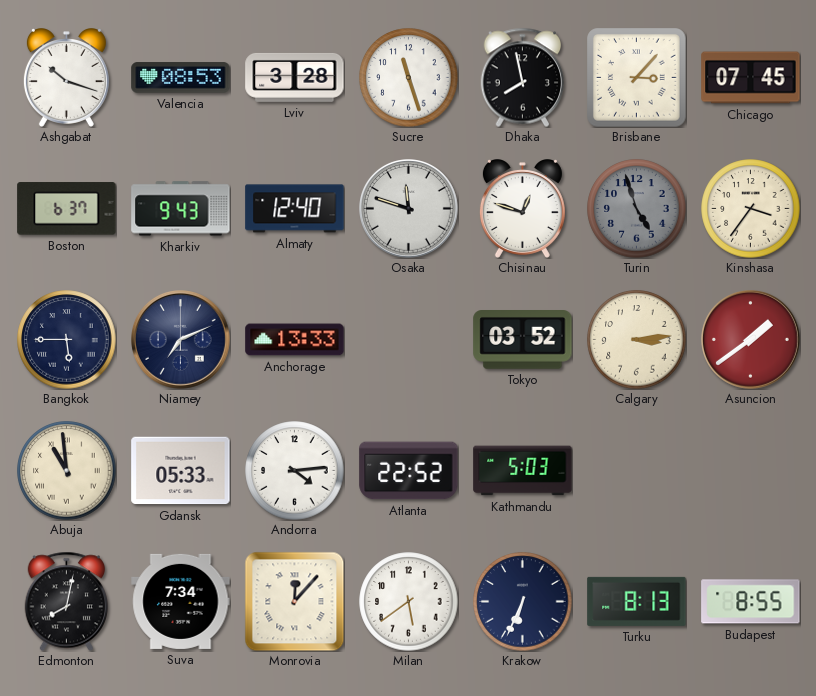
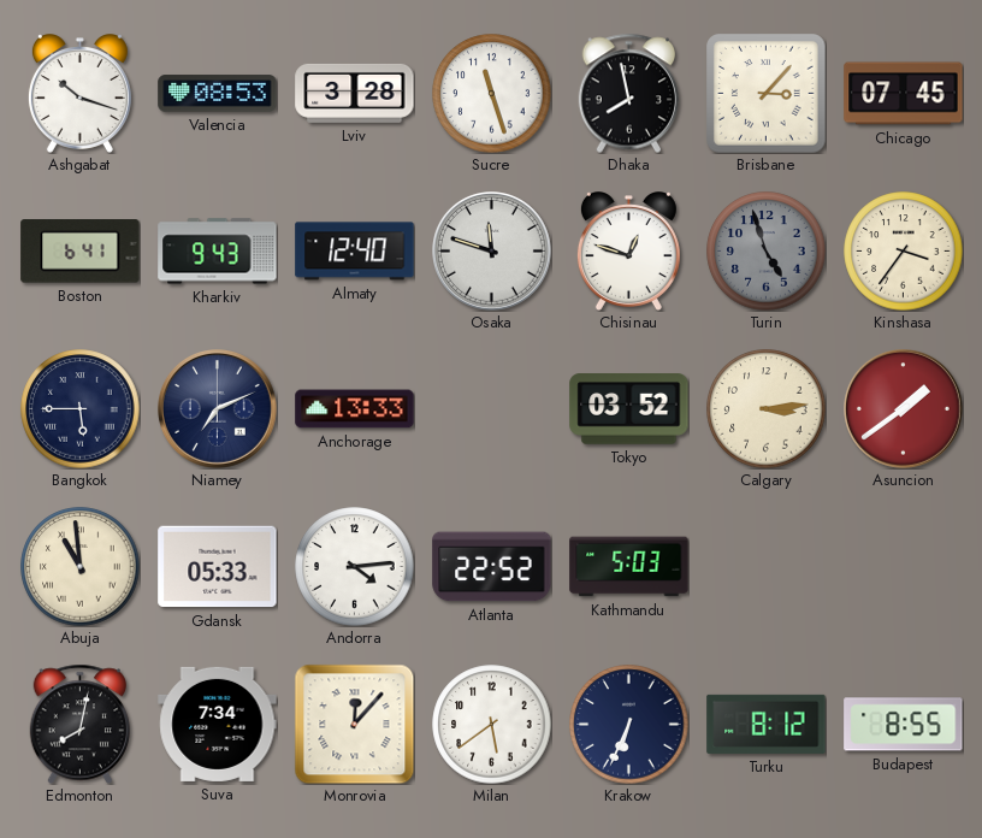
Boston: 6:37 -> 6:41 (81, 252)
Turku: 8:13 -> 8:12 (767, 724)
